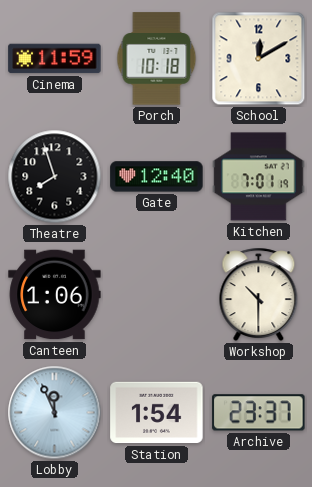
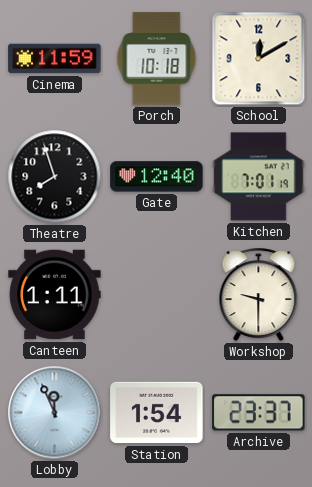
Canteen: 1:06 -> 1:11 (55, 295)
Workshop: 10:30 -> 9:30 (259, 295)
